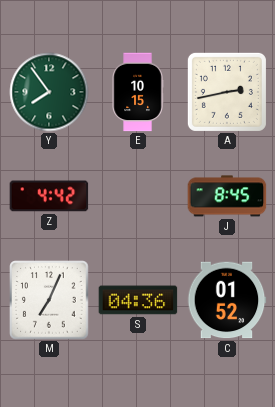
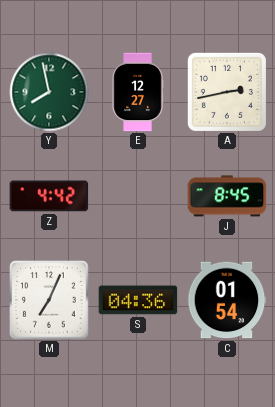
Y: 7:54 -> 7:58 (49, 92)
E: 10:15 -> 12:27 (138, 92)
C: 01:52 -> 01:54 (227, 300)
